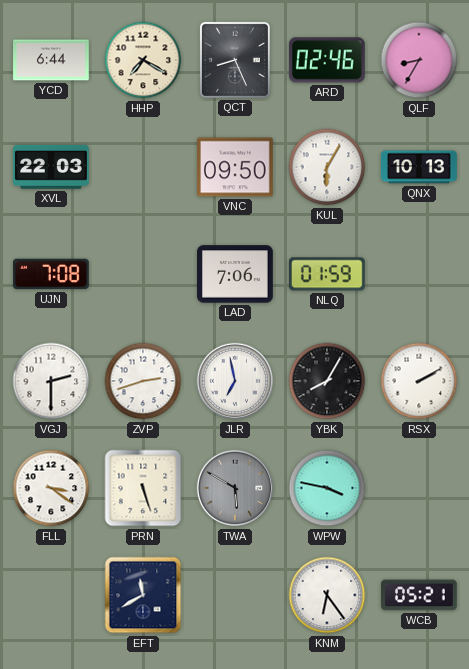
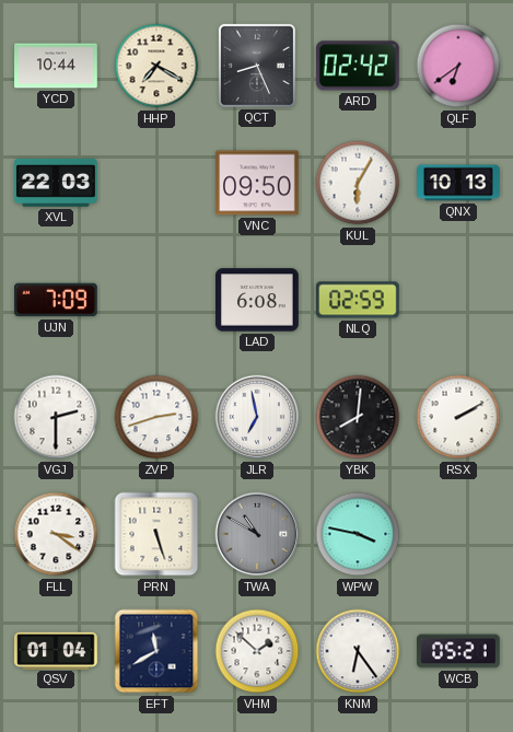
YCD: 6:44 -> 10:44 (56, 66)
ARD: 02:46 -> 02:42 (358, 66)
QLF: 8:35 -> 6:39 (458, 66)
UJN: 7:08 -> 7:09 (57, 300)
LAD: 7:06 -> 6:08 (258, 300)
NLQ: 01:59 -> 02:59 (358, 300)
YBK: 8:05 -> 8:01 (358, 417)
TWA: 5:50 -> 10:50 (257, 534)
QSV: none -> 01:04 (57, 650)
VHM: none -> 1:52 (257, 651)
